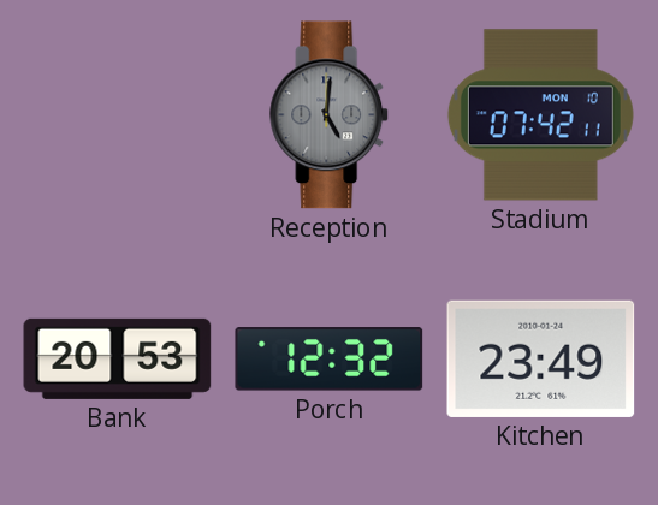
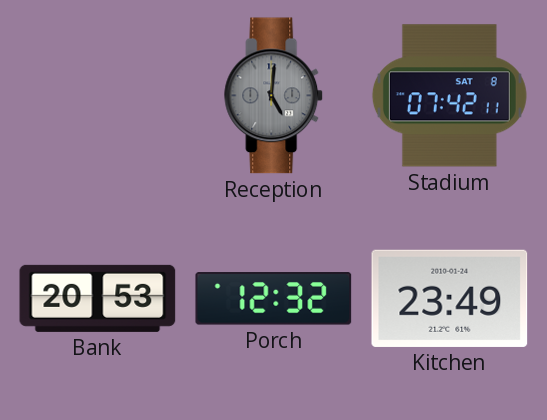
Stadium date: MON 10 -> SAT 8 (449, 96)
